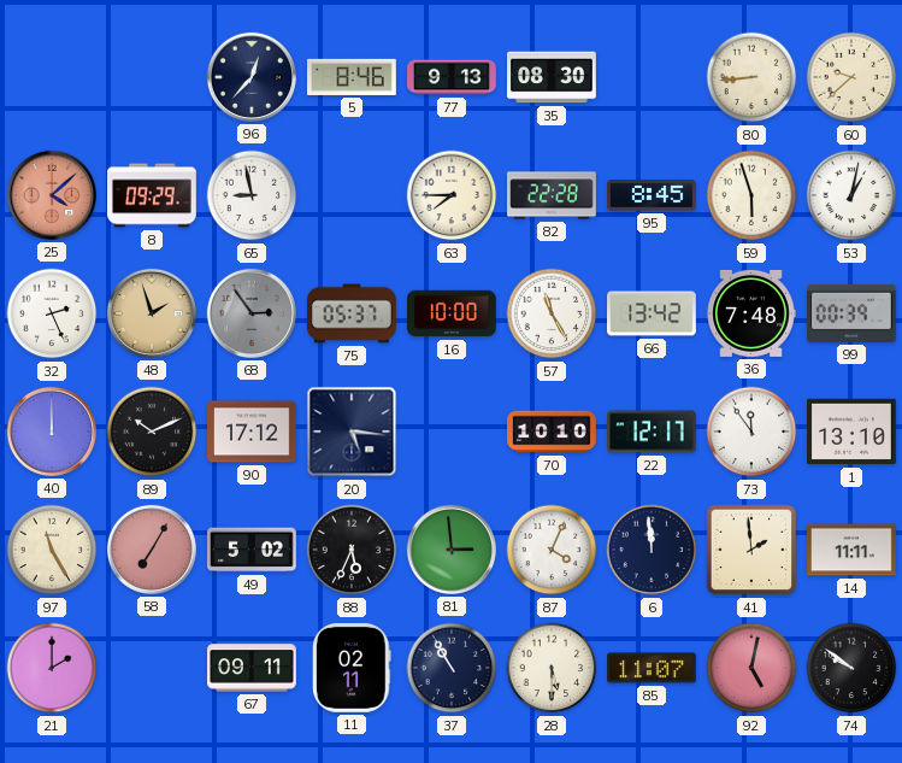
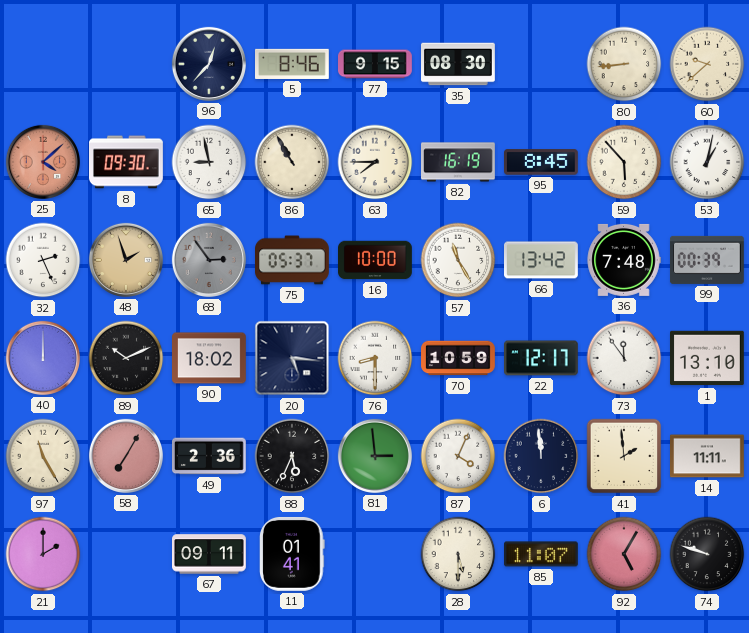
77: 9:13 -> 9:15 (376, 64)
8: 09:29 -> 09:30 (127, 162)
86: none -> 10:55 (292, 162)
82: 22:28 -> 16:19 (459, 162)
59: 5:57 -> 5:53 (624, 162)
90: 17:12 -> 18:02 (210, 358)
76: none -> 8:30 (375, 358)
70: 10:10 -> 10:59 (458, 358)
49: 5:02 -> 2:36 (210, 456)
11: 02:11 -> 01:41 (293, 554)
37: 10:55 -> none (452, 668)
92: 5:02 -> 5:05 (624, 554)
74: 9:51 -> 9:48 (707, 554)
